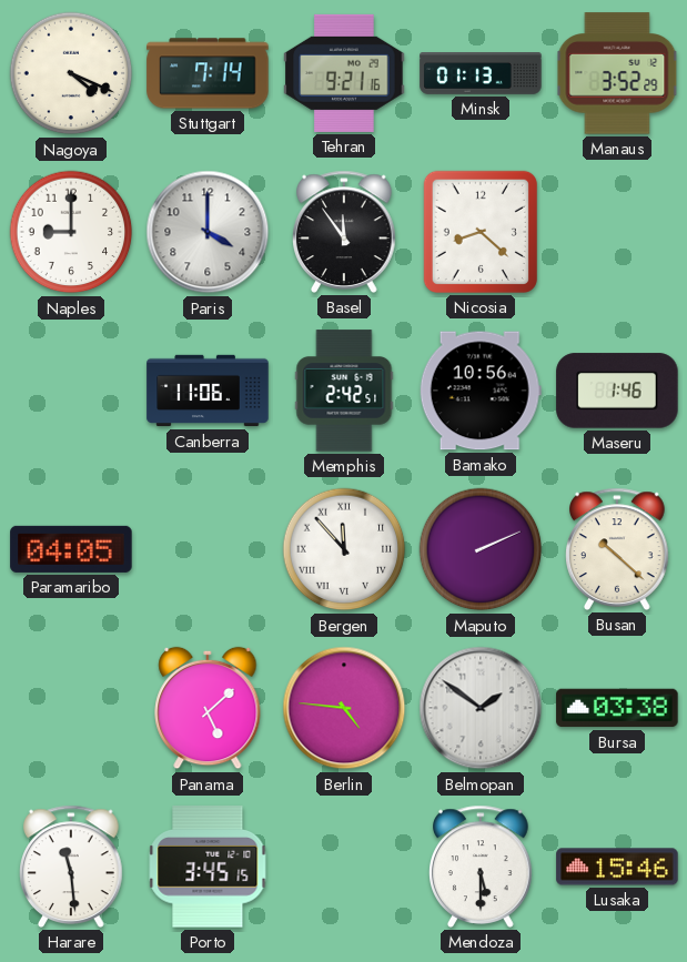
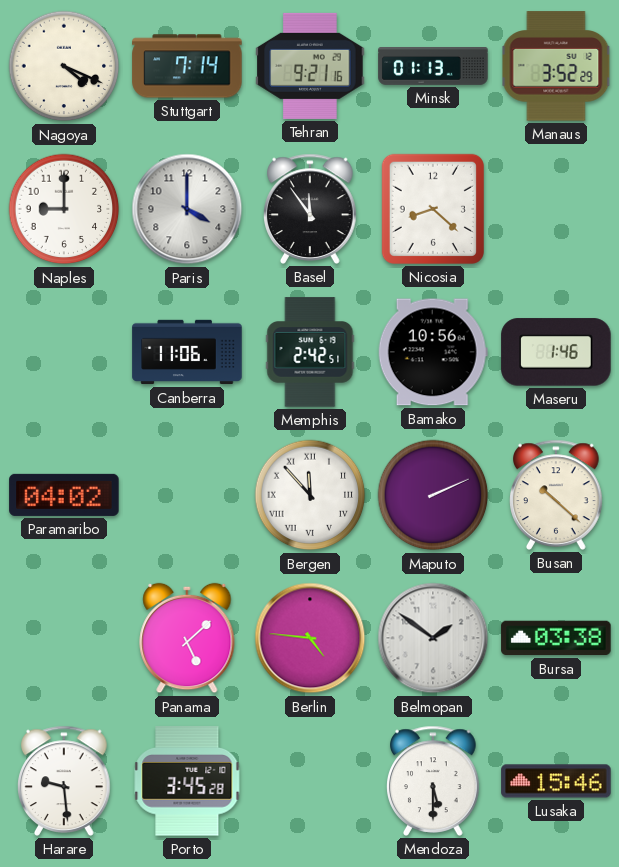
Paramaribo: 04:05 -> 04:02 (64, 495)
Harare: 11:29 -> 9:29 (65, 781)
Porto: 3:45:15 -> 3:45:28 (187, 781)
